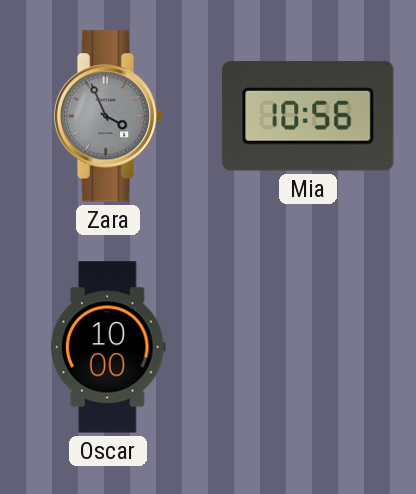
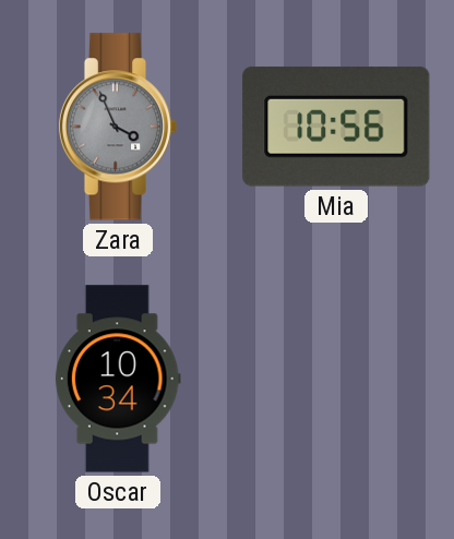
Oscar: 10:00 -> 10:34 (118, 379)
